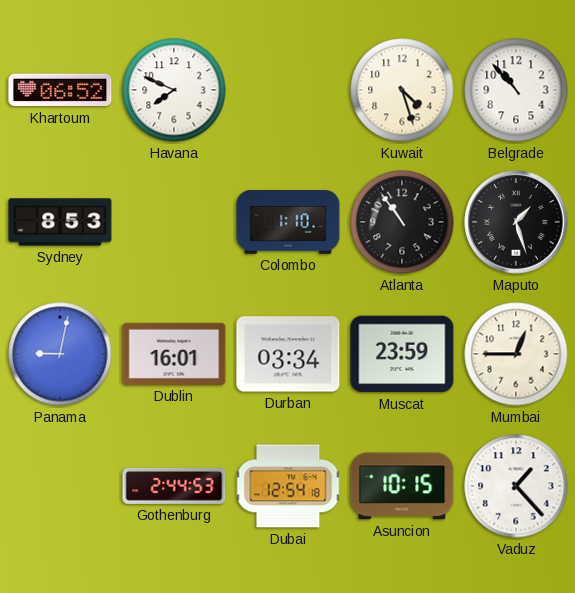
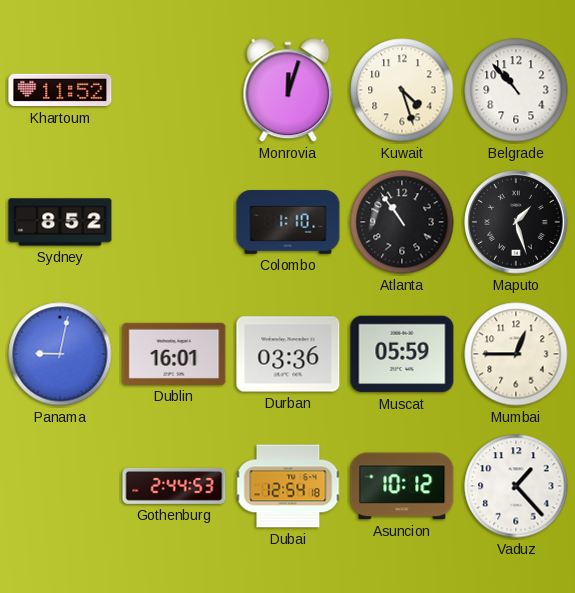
Khartoum: 06:52 -> 11:52 (60, 90)
Havana: 7:49 -> none (174, 90)
Monrovia: none -> 12:03 (288, 91)
Sydney: 8:53 -> 8:52 (60, 222)
Durban: 03:34 -> 03:36 (288, 354)
Muscat: 23:59 -> 05:59 (402, 354)
Asuncion: 10:15 -> 10:12 (402, 486)
